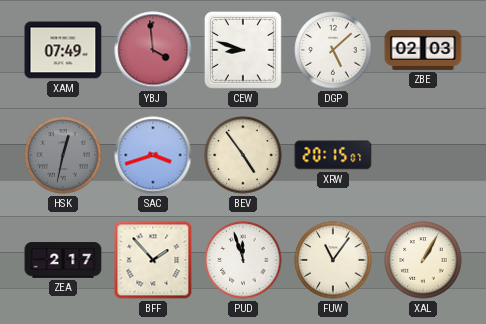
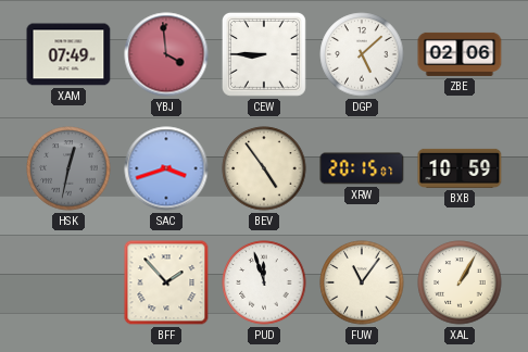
CEW: 8:48 -> 8:45 (264, 54)
ZBE: 02:03 -> 02:06 (460, 54)
BXB: none -> 10:59 (460, 168)
ZEA: 2:17 -> none (63, 260)
